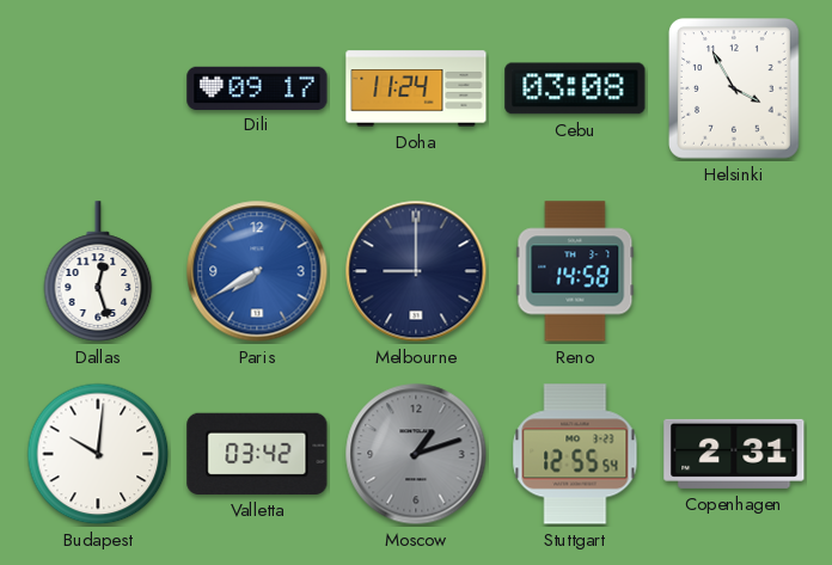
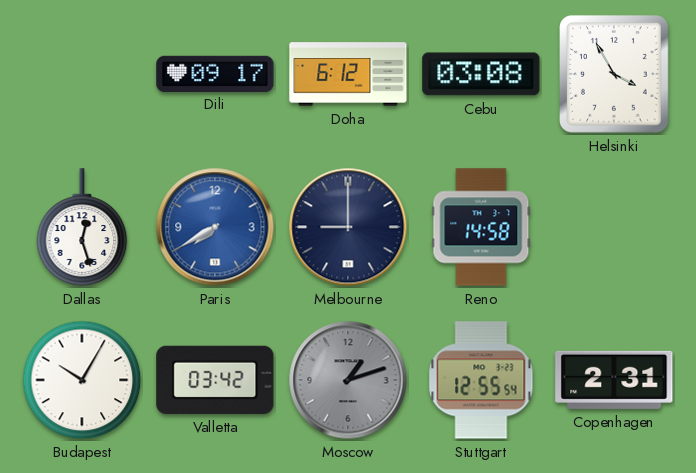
Doha: 11:24 -> 6:12 (348, 74)
Budapest: 10:01 -> 10:05 (82, 380)
